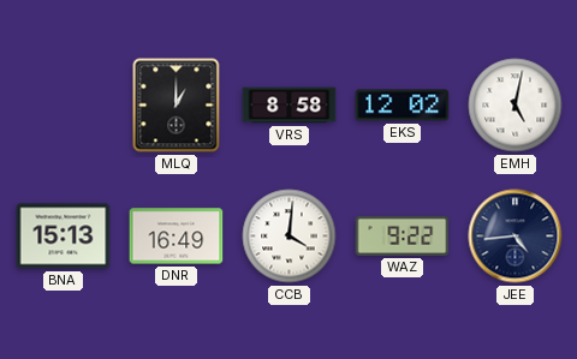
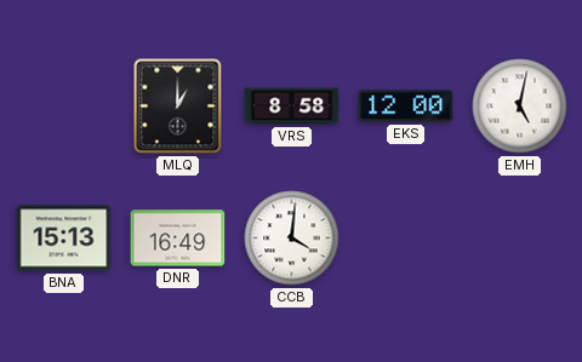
EKS: 12:02 -> 12:00 (406, 107)
WAZ: 9:22 -> none (403, 235)
JEE: 4:44 -> none (516, 237)
